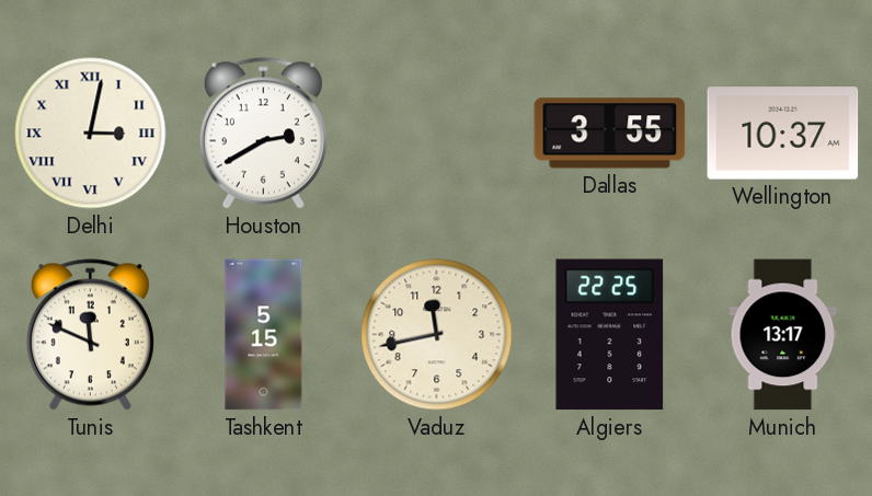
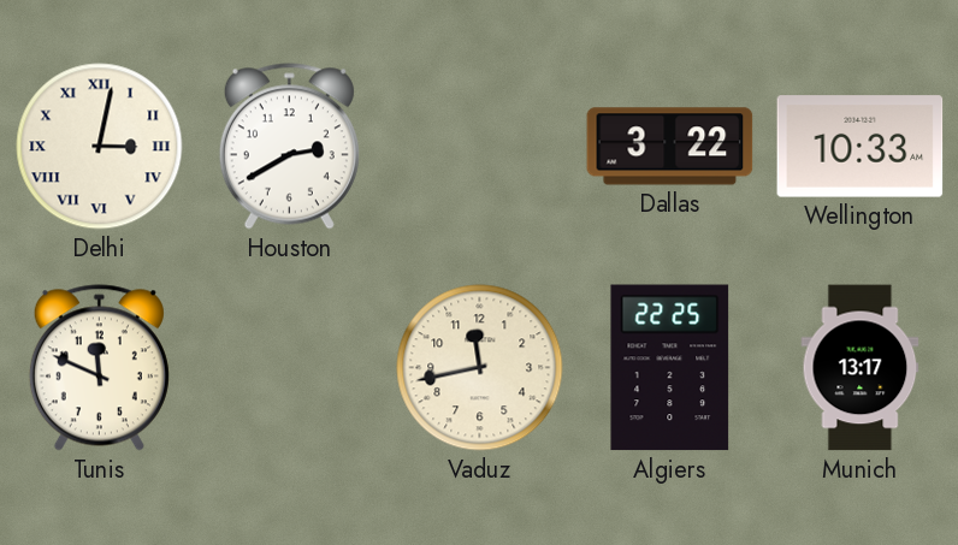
Dallas: 3:55 -> 3:22 (670, 147)
Wellington: 10:37 -> 10:33 (861, 147)
Tashkent: 5:15 -> none (264, 335)
